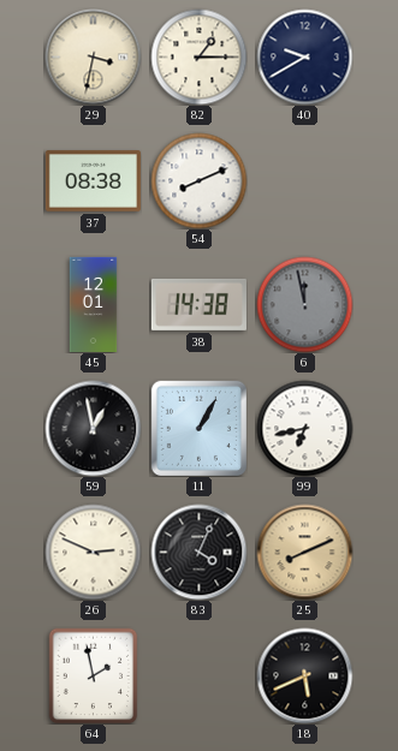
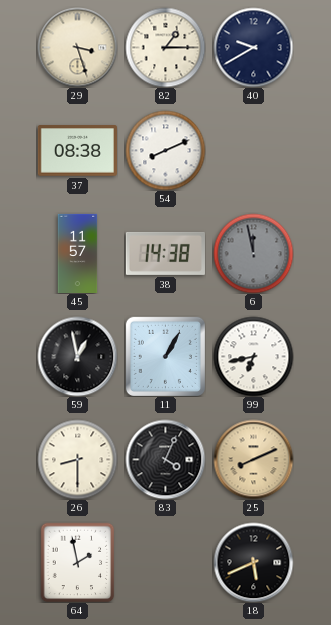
29: 3:32 -> 3:27 (77, 47)
45: 12:01 -> 11:57 (78, 253)
26: 2:49 -> 8:30 (77, 459)
